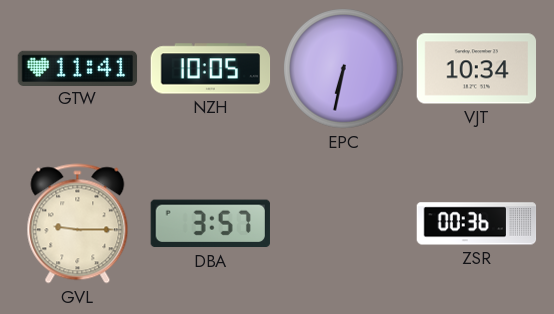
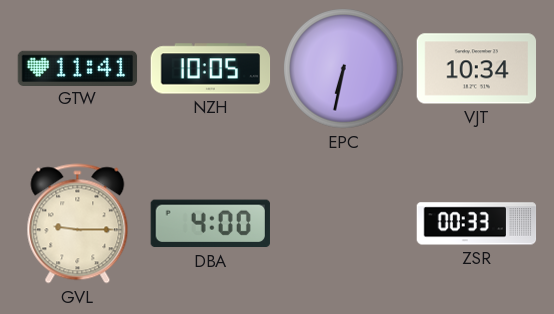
DBA: 3:57 -> 4:00 (210, 224)
ZSR: 00:36 -> 00:33 (477, 224)
